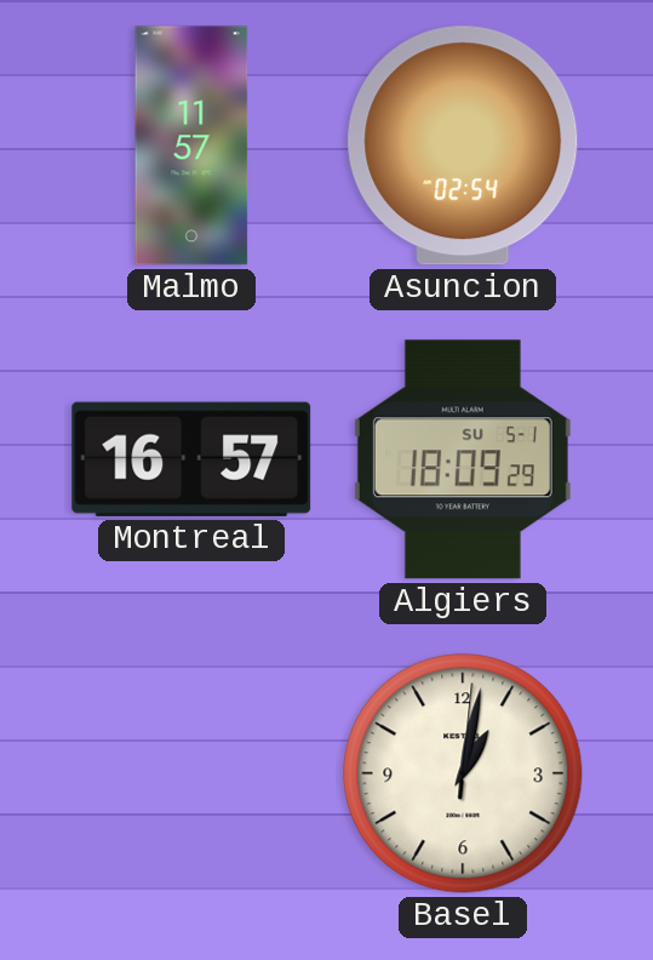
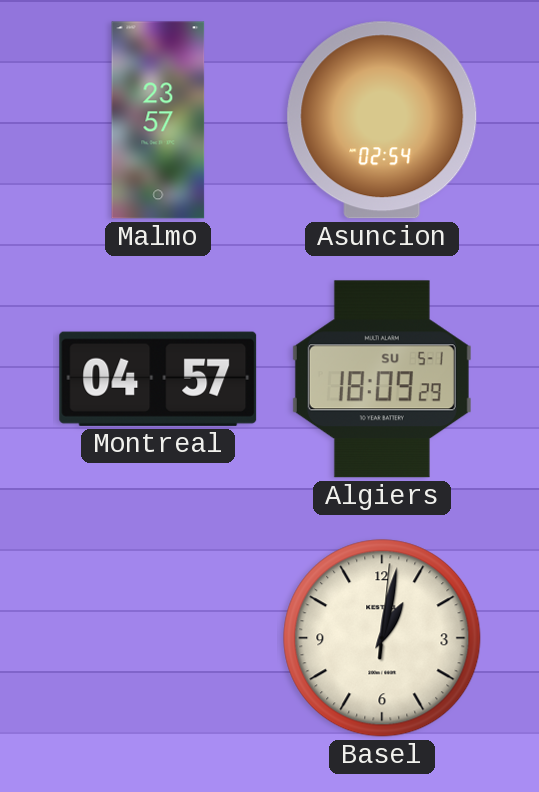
Malmo: 11:57 -> 23:57 (158, 120)
Montreal: 16:57 -> 04:57 (158, 379)
